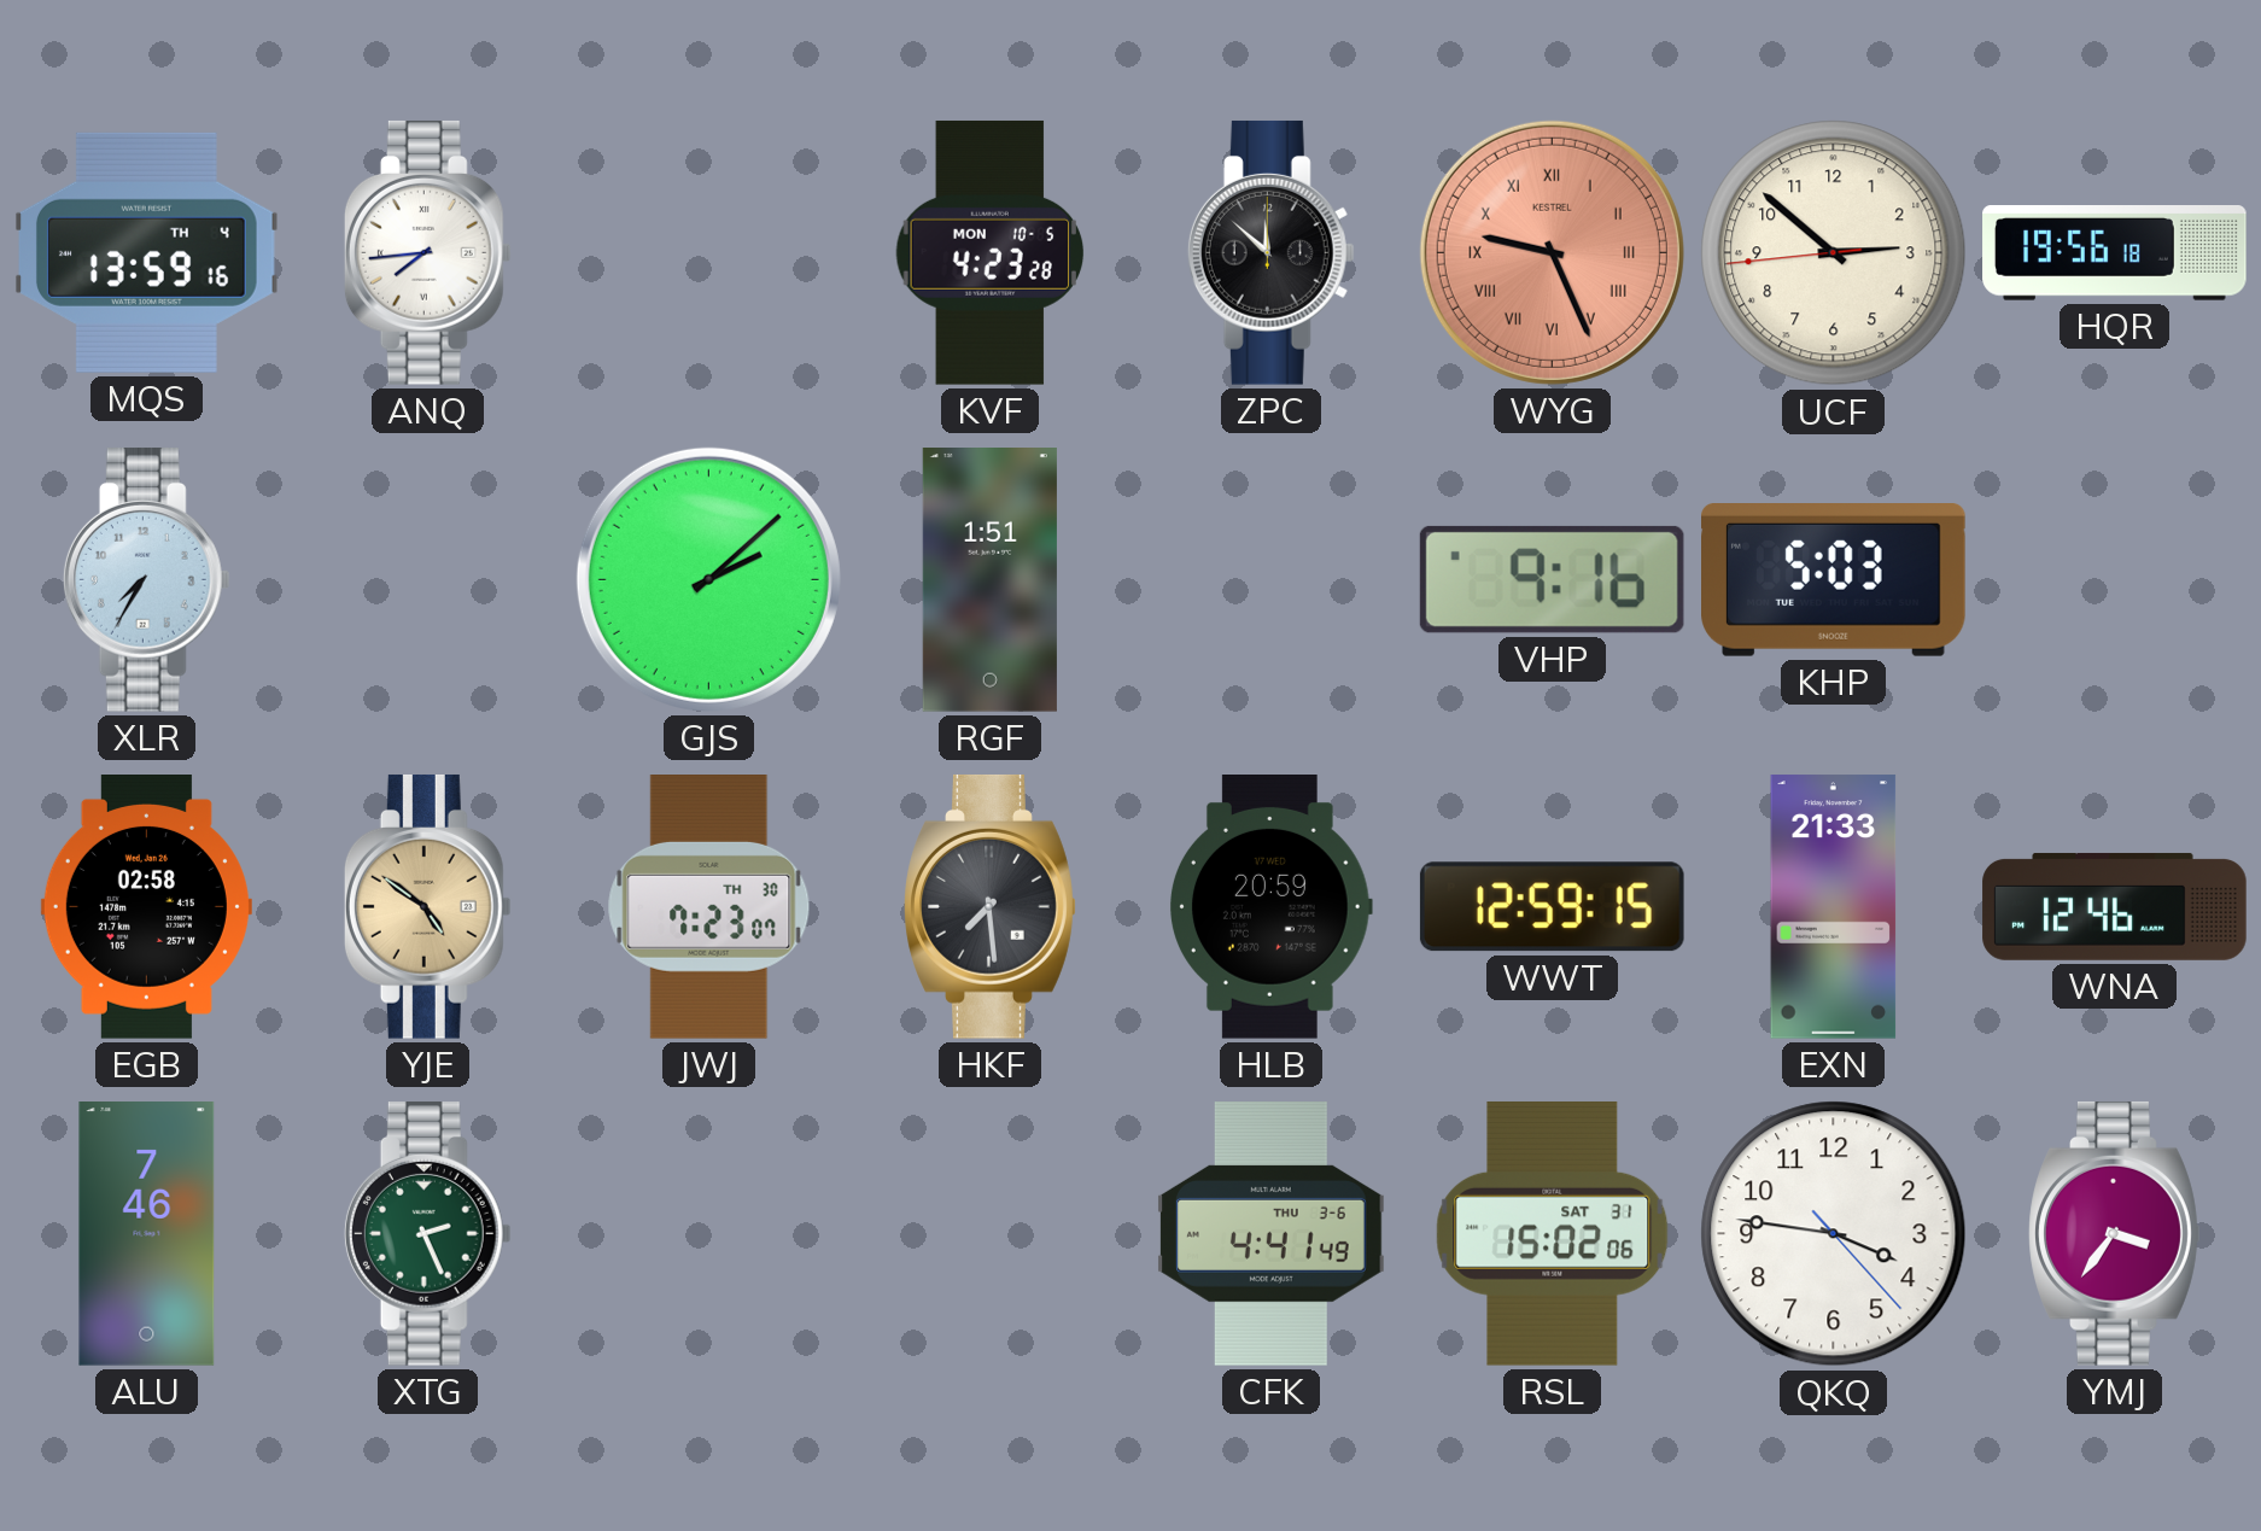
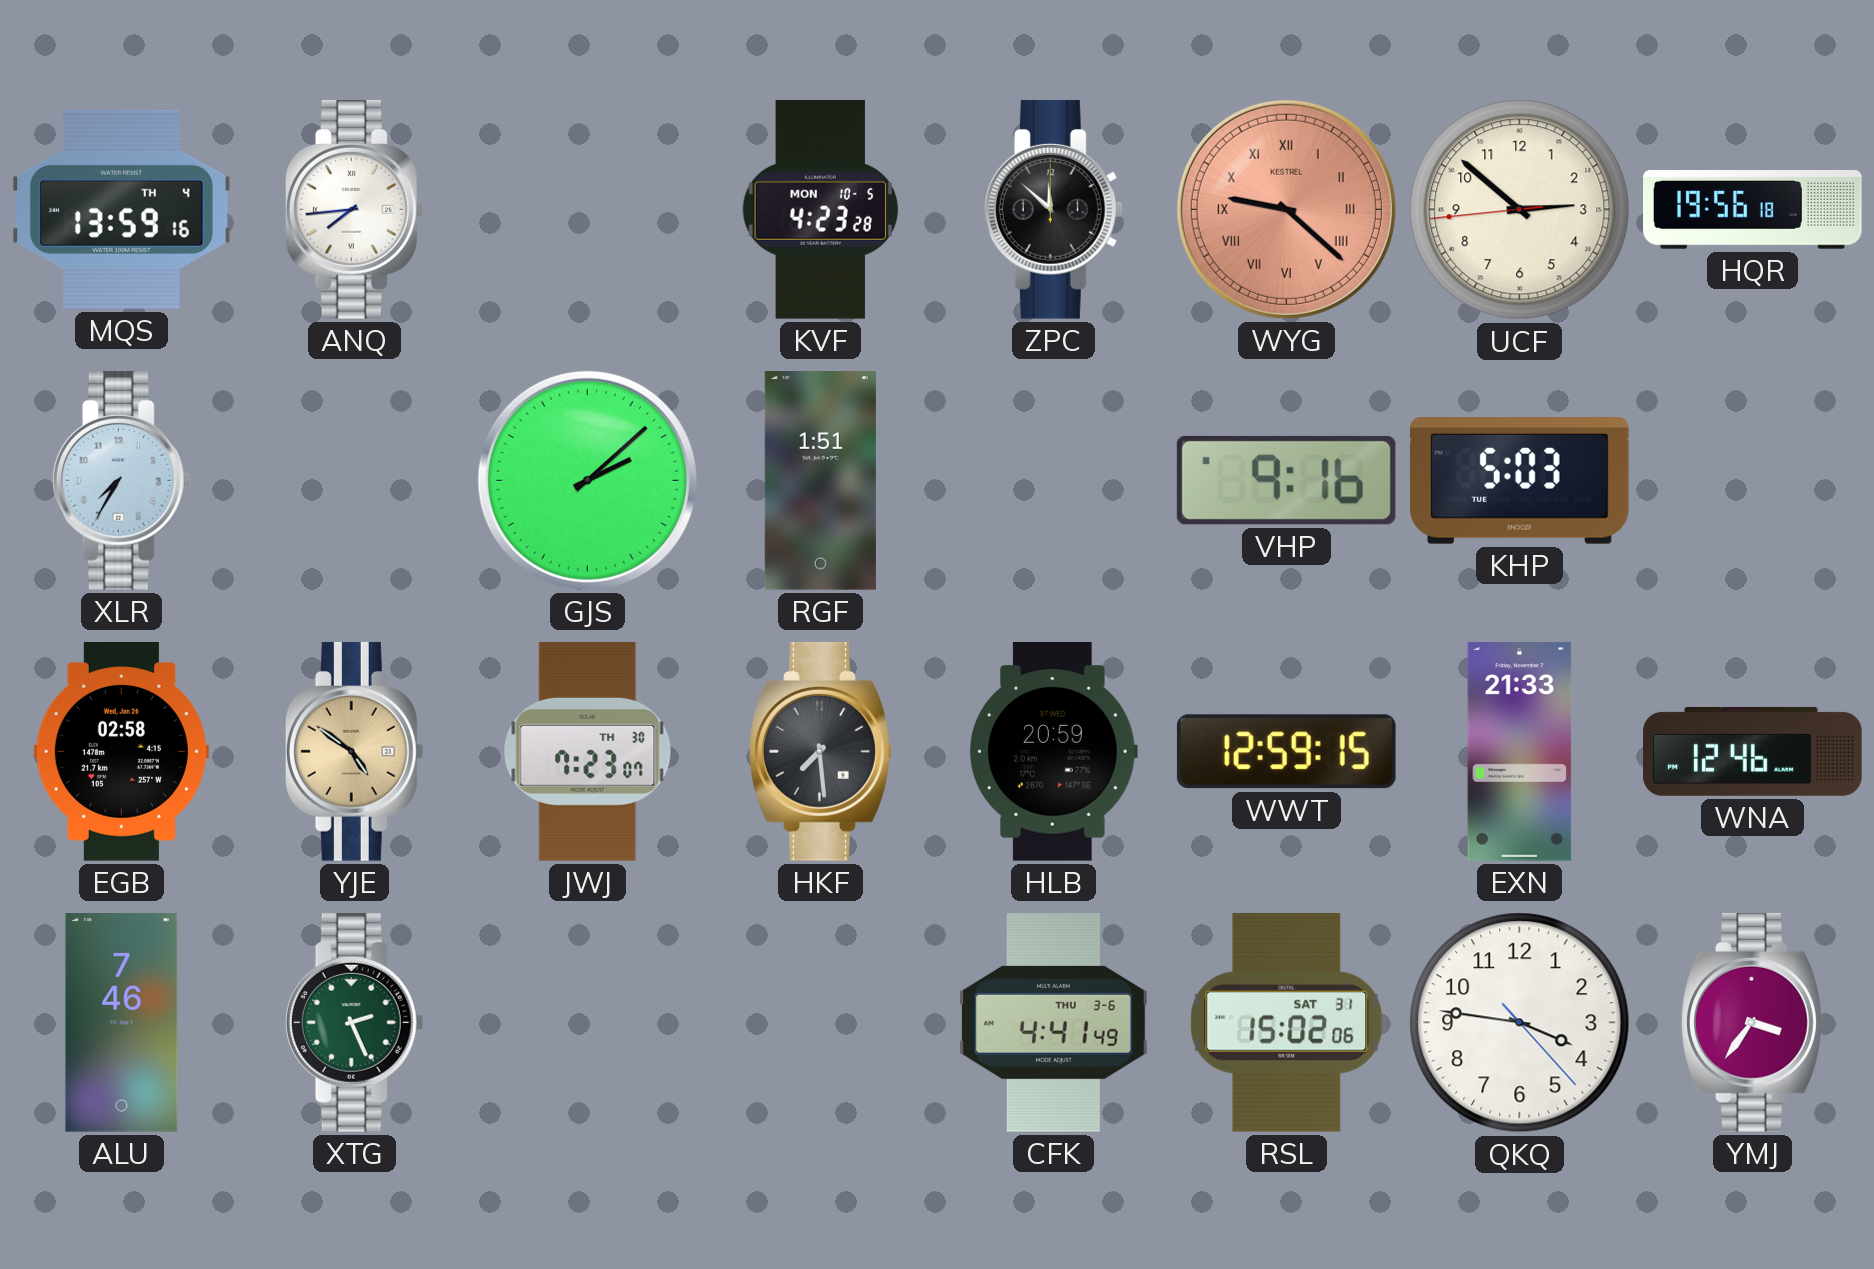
WYG: 9:26 -> 9:22 (1286, 209)
